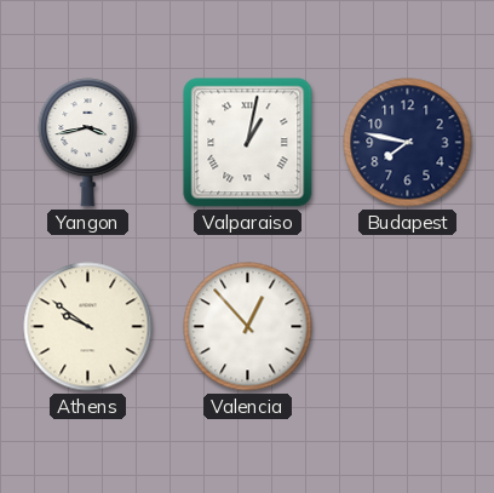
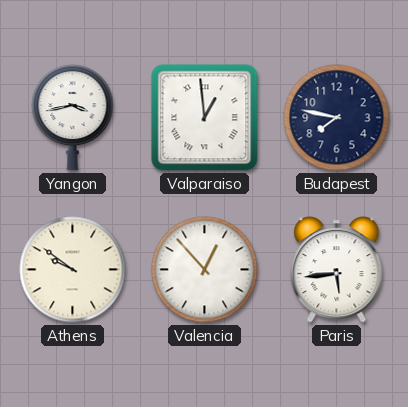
Valparaiso: 1:02 -> 12:59 (205, 118)
Paris: none -> 5:44 (337, 270)
